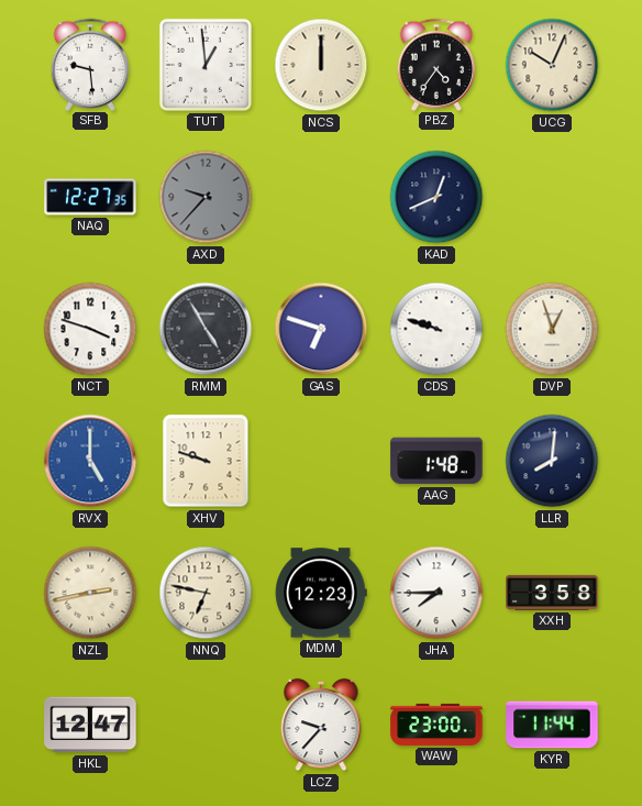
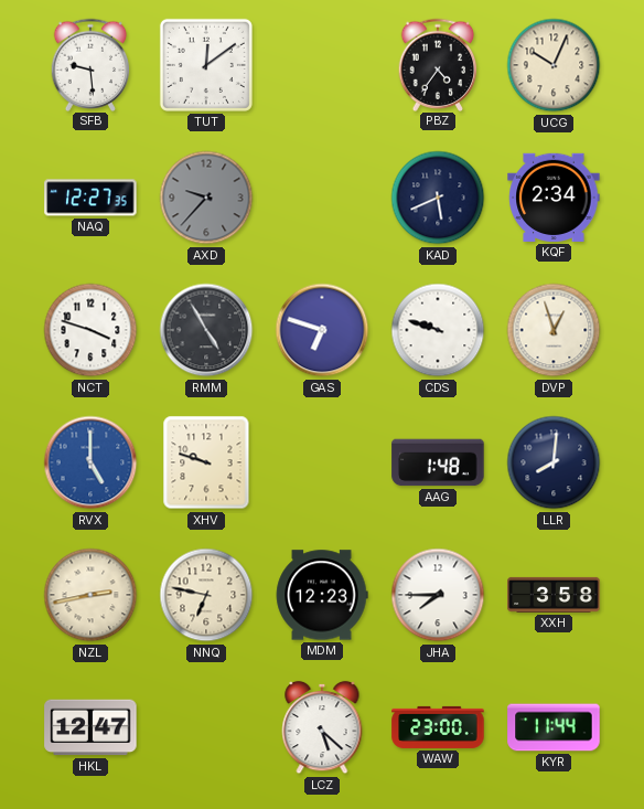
TUT: 12:59 -> 12:09 (206, 65)
NCS: 12:00 -> none (321, 65)
KAD: 12:41 -> 5:41 (438, 198)
KQF: none -> 2:34 (554, 198)
LCZ: 9:37 -> 5:22 (322, 727)
